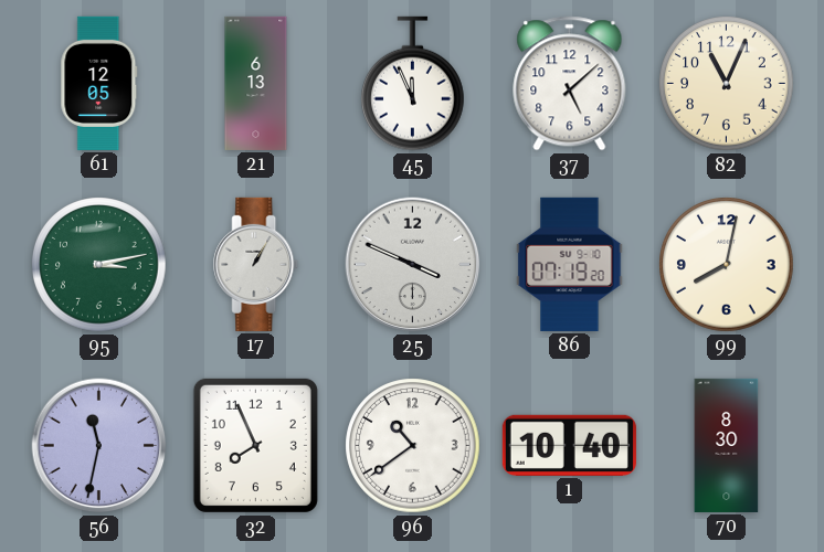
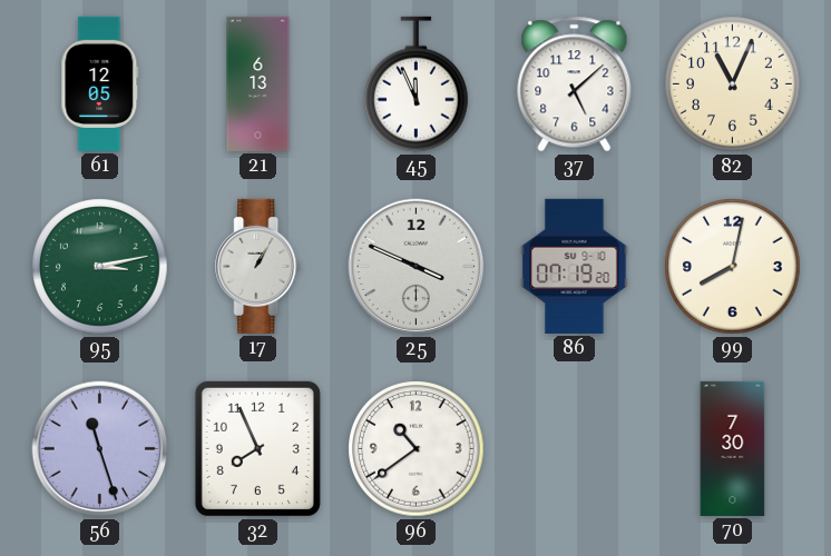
56: 11:32 -> 11:27 (100, 449)
1: 10:40 -> none (569, 445)
70: 8:30 -> 7:30 (733, 448)
